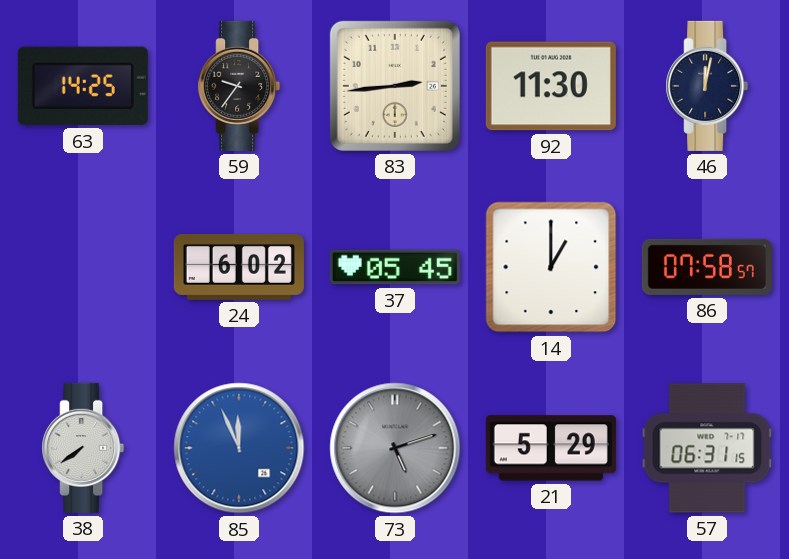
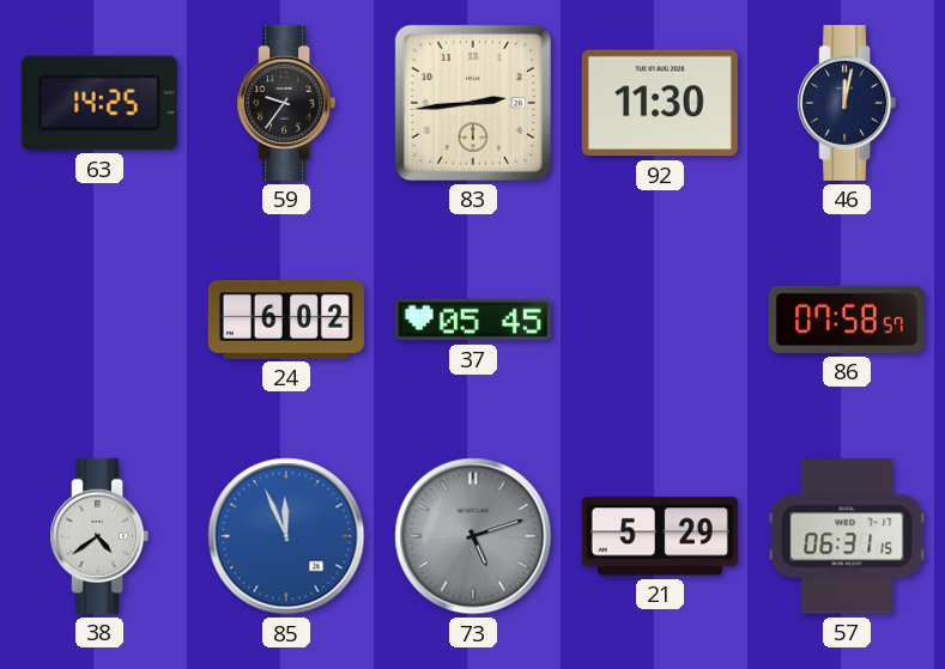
14: 1:00 -> none (551, 267)
38: 7:39 -> 4:39 (99, 536)
